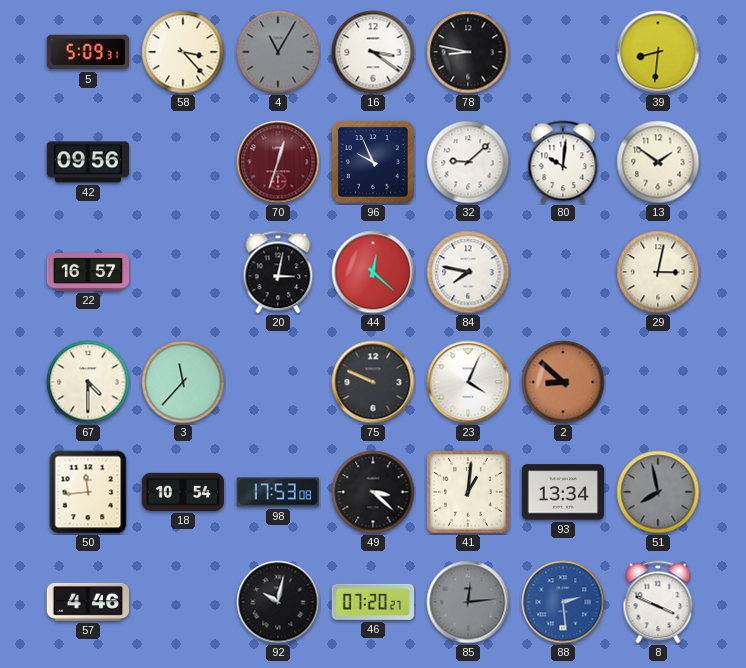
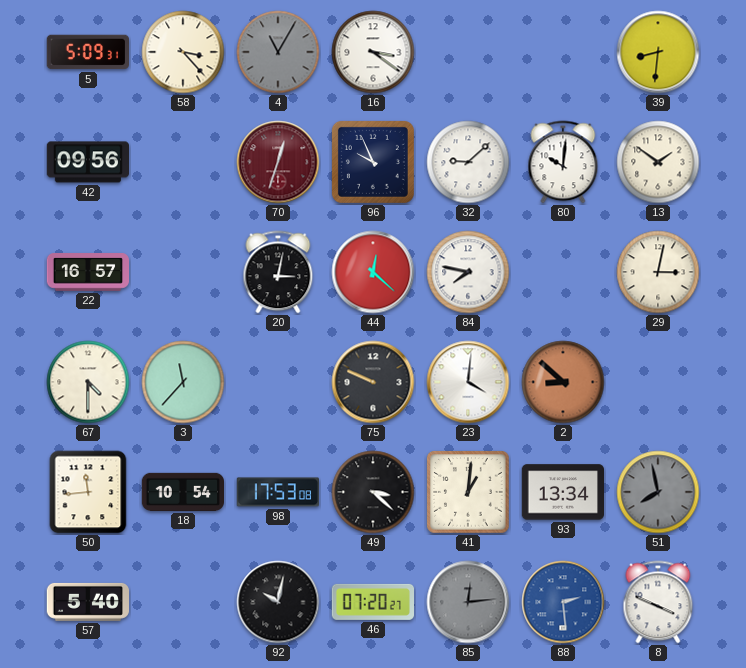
78: 8:47 -> none (468, 52)
23: 4:04 -> 4:01 (468, 382)
57: 4:46 -> 5:40 (87, 602)
